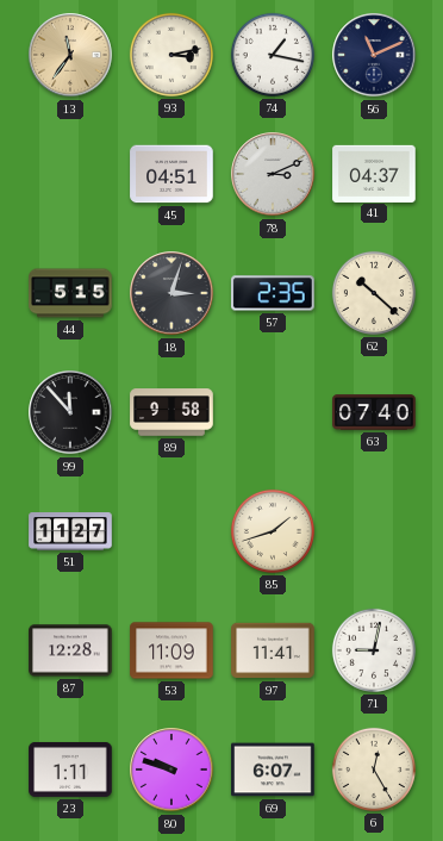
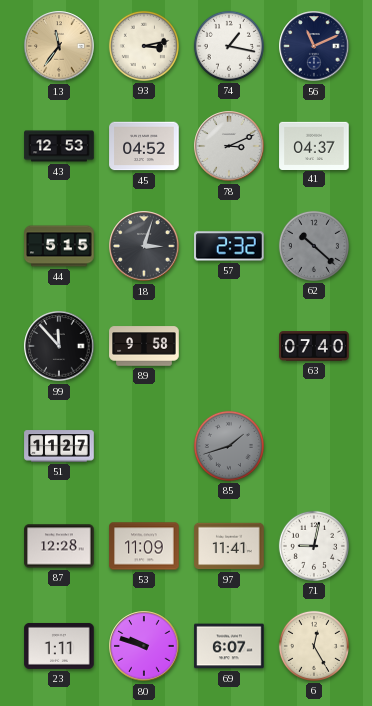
43: none -> 12:53 (59, 146)
45: 04:51 -> 04:52 (144, 146)
57: 2:35 -> 2:32 (229, 246)
62 dial: cream -> grey (314, 246)
85 dial: cream -> grey (229, 446)
